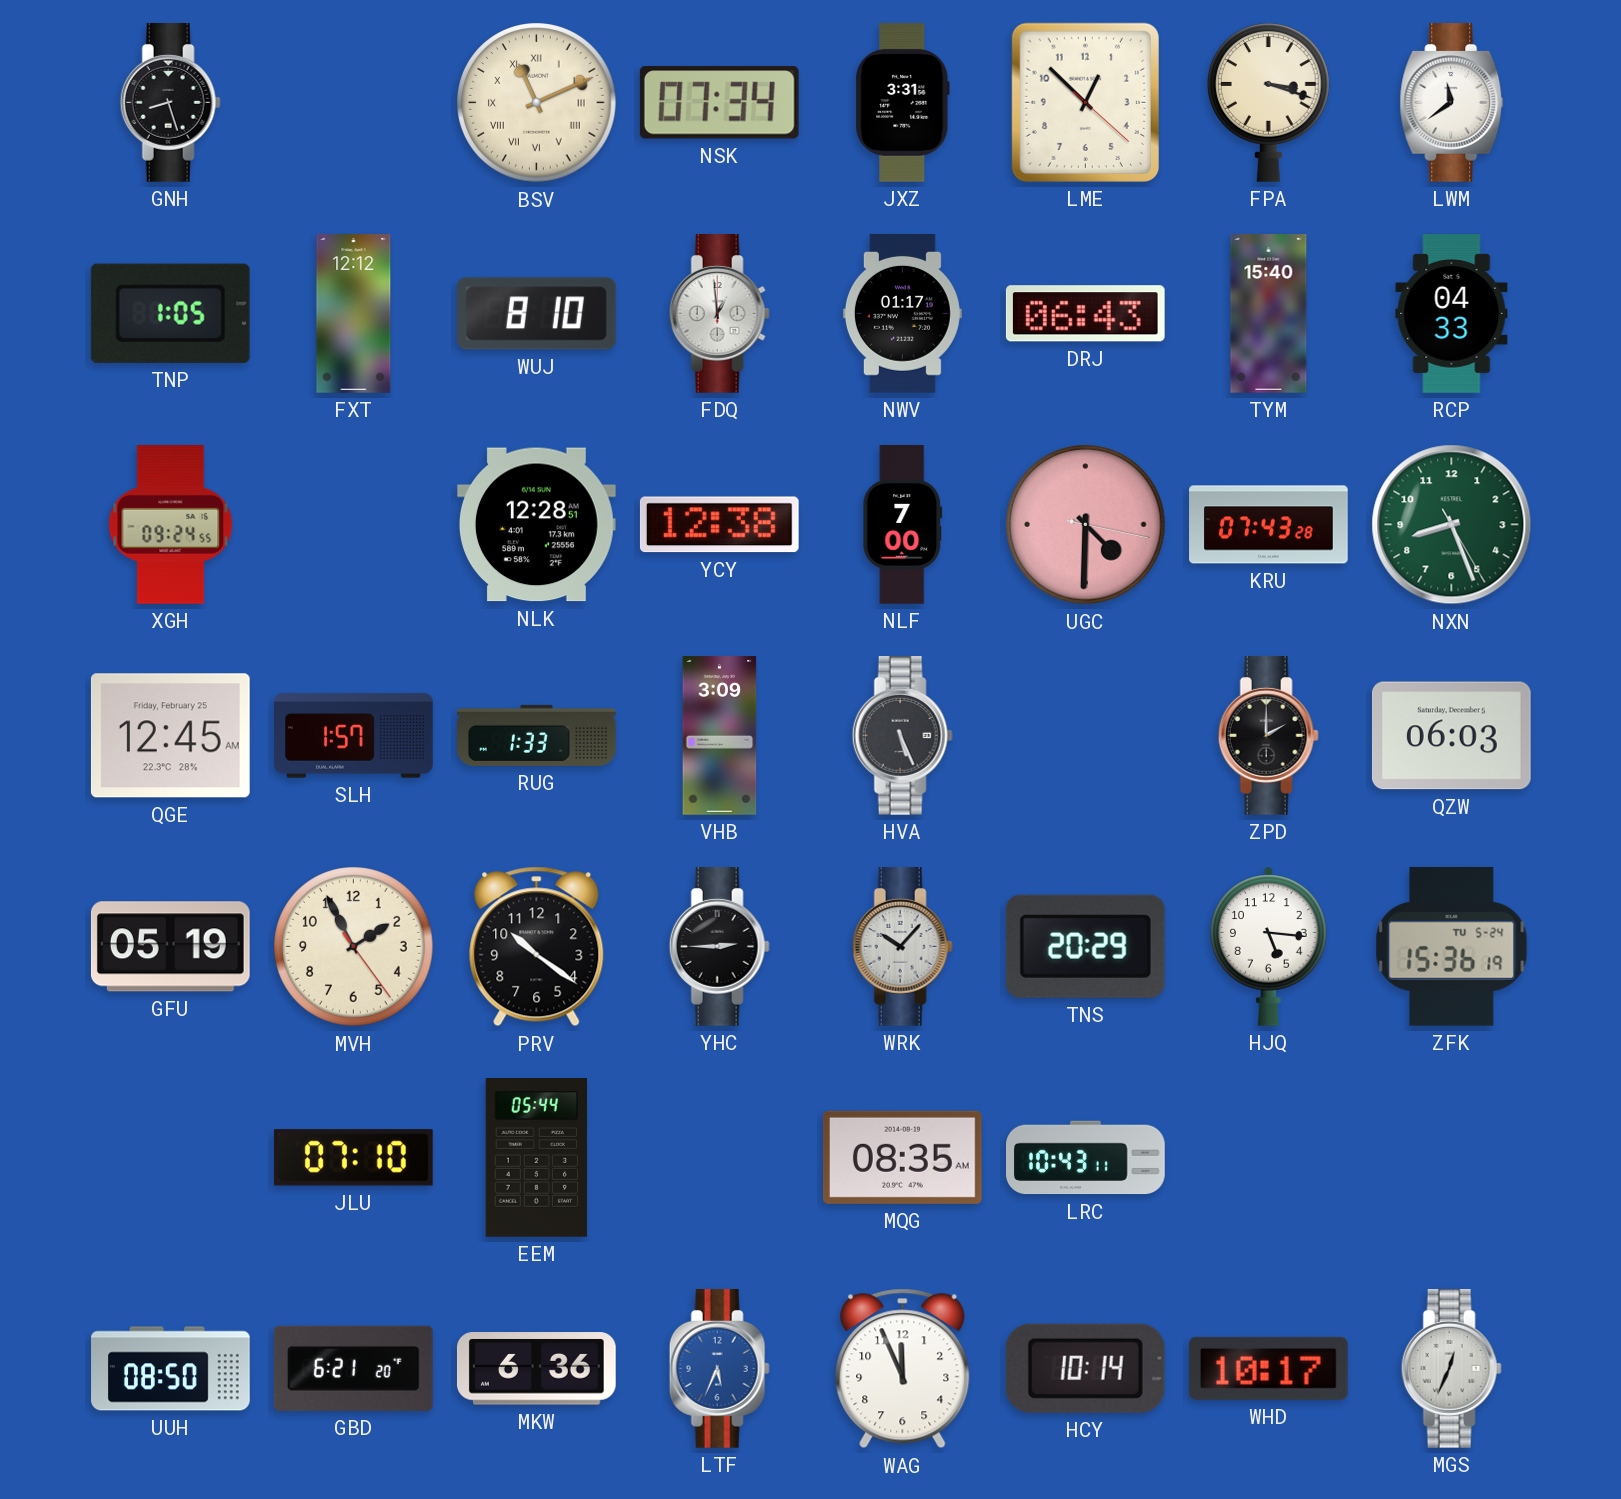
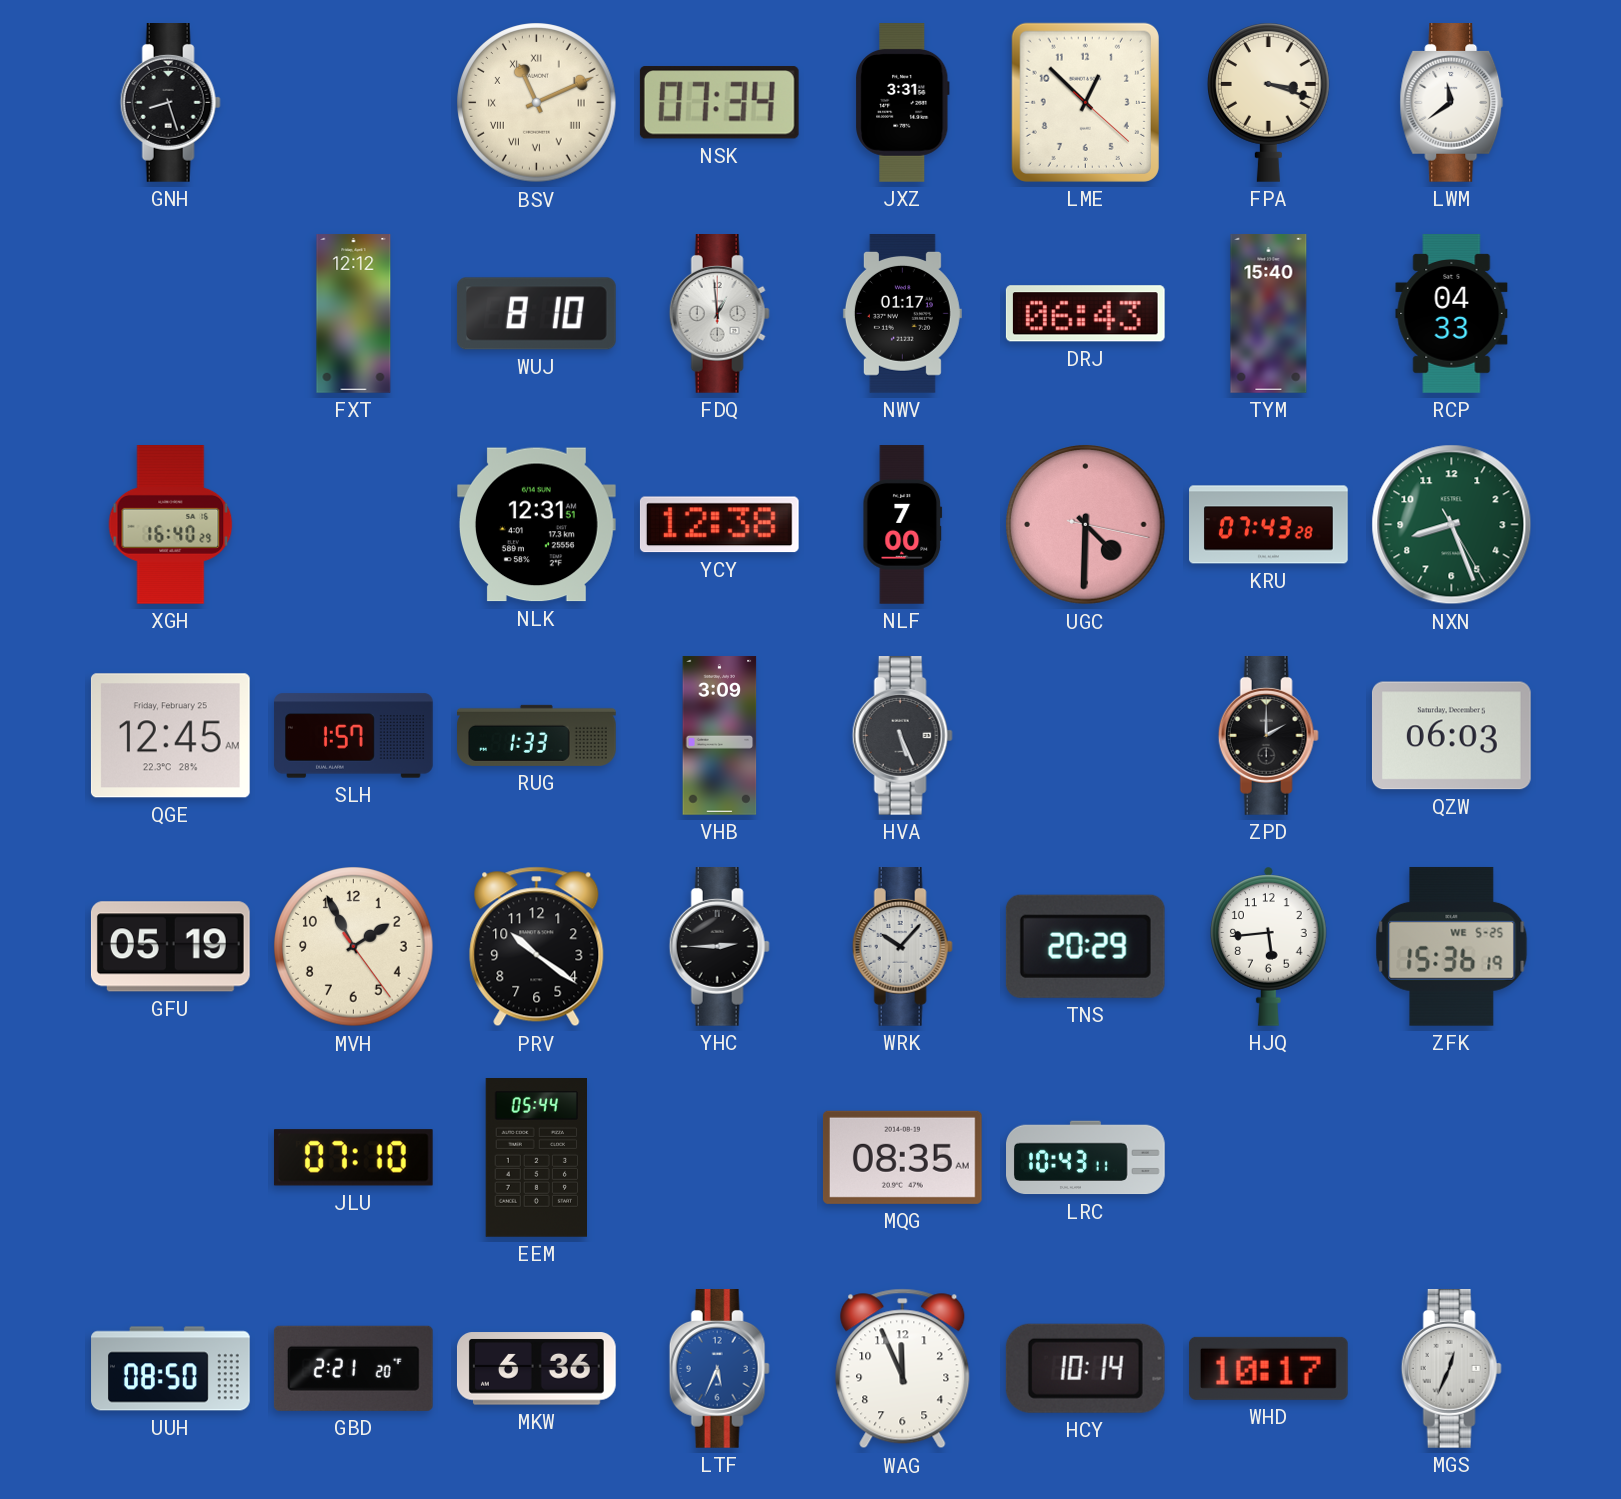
TNP: 1:05 -> none (170, 313)
XGH: 09:24 -> 16:40 (171, 525)
NLK: 12:28 -> 12:31 (537, 525)
HJQ: 5:16 -> 5:44 (1269, 946)
ZFK date: TU 5-24 -> WE 5-25 (1452, 946)
GBD: 6:21 -> 2:21 (353, 1368)
